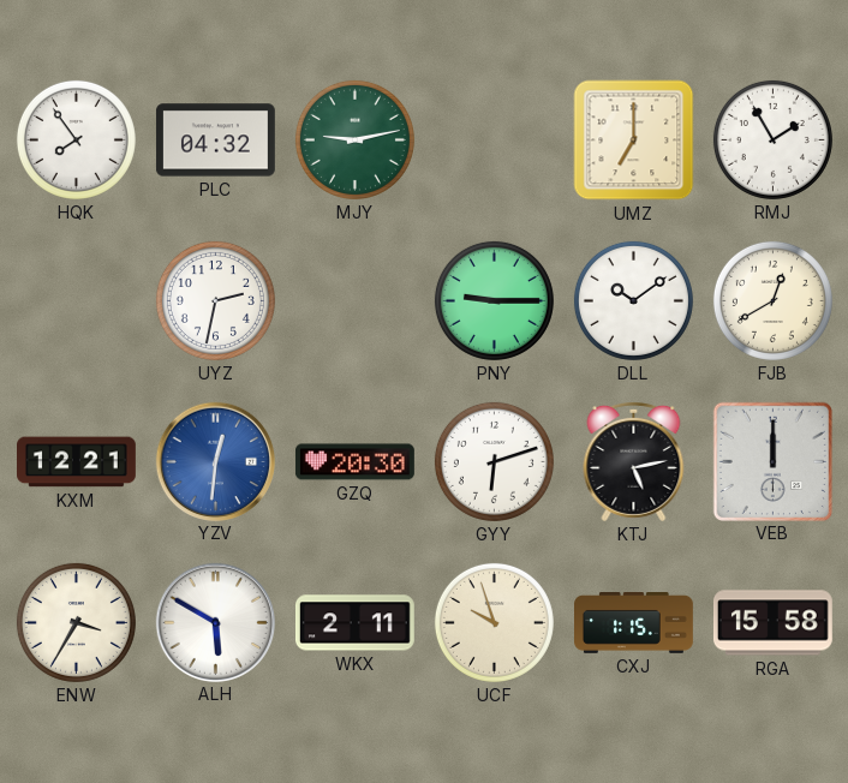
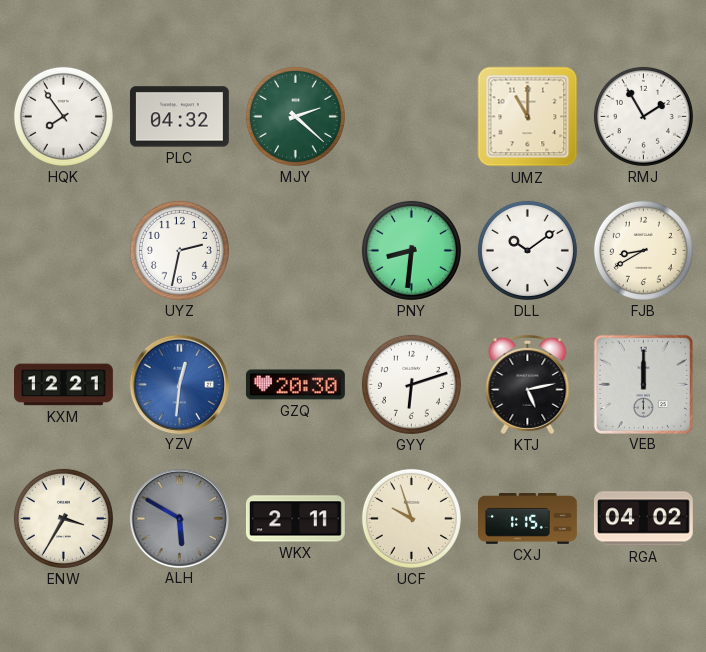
MJY: 9:13 -> 2:22 (295, 116)
UMZ: 7:00 -> 11:00 (528, 117)
PNY: 9:15 -> 8:31 (411, 250)
FJB: 12:40 -> 8:40 (643, 250)
ALH dial: white -> grey (179, 518)
RGA: 15:58 -> 04:02 (643, 519)
